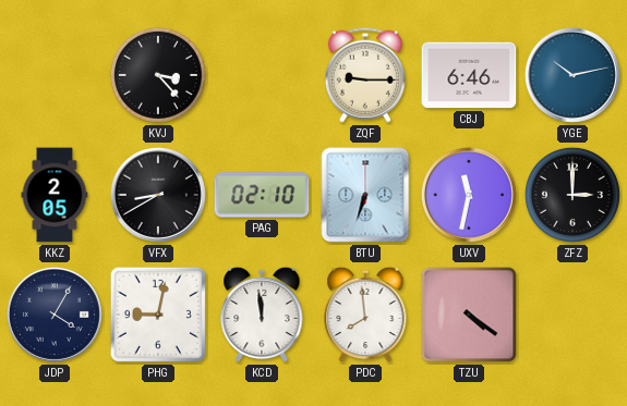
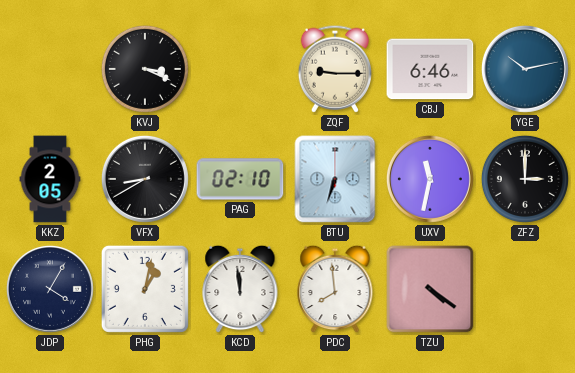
KVJ: 3:23 -> 3:19 (145, 69)
PHG: 9:02 -> 1:02 (145, 289)
